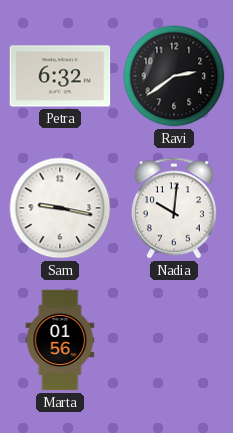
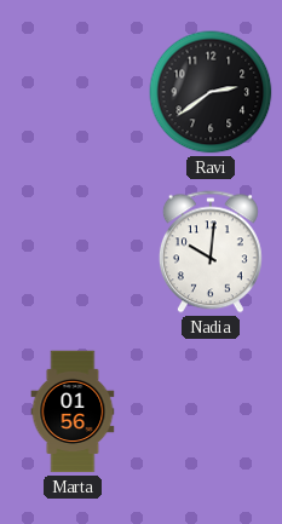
Petra: 6:32 -> none (60, 76)
Sam: 9:17 -> none (60, 208)
